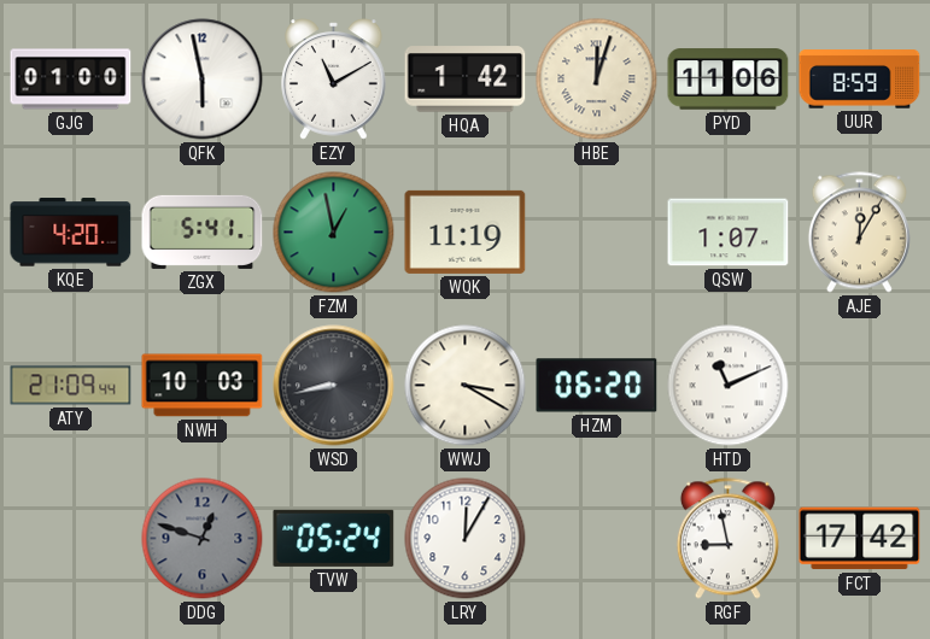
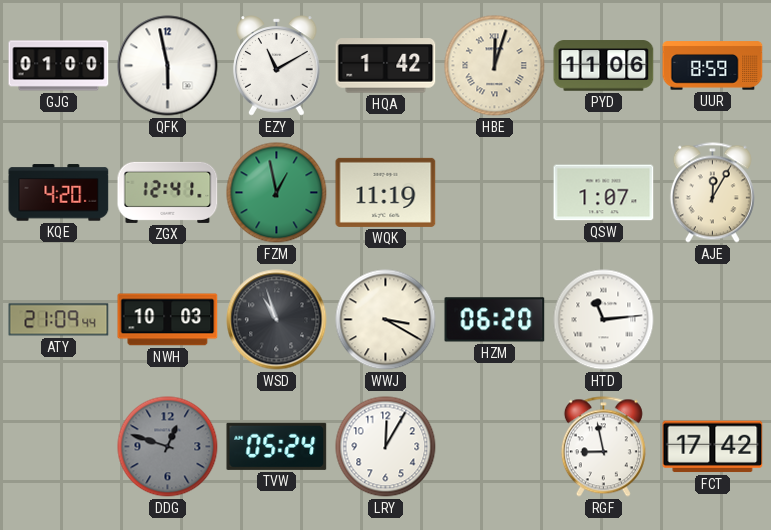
ZGX: 5:41 -> 12:41 (168, 192)
WSD: 8:43 -> 10:57 (277, 320)
HTD: 11:11 -> 11:14 (604, 320)
